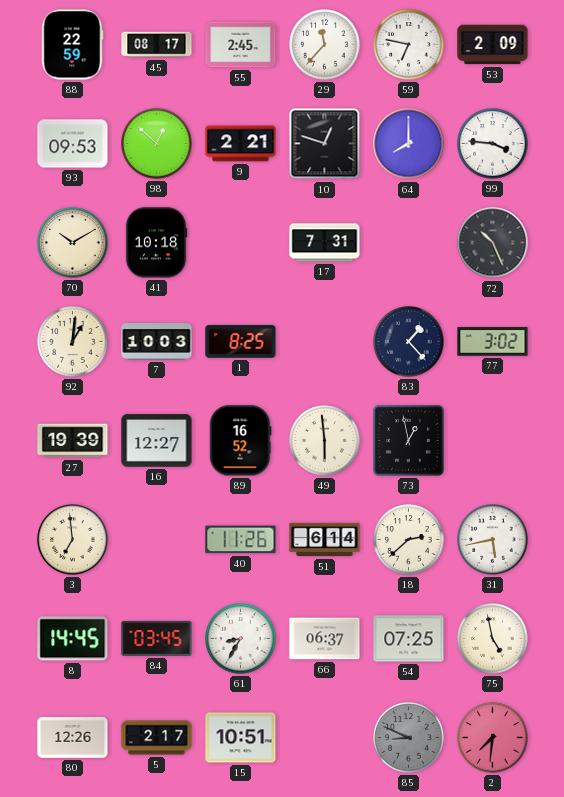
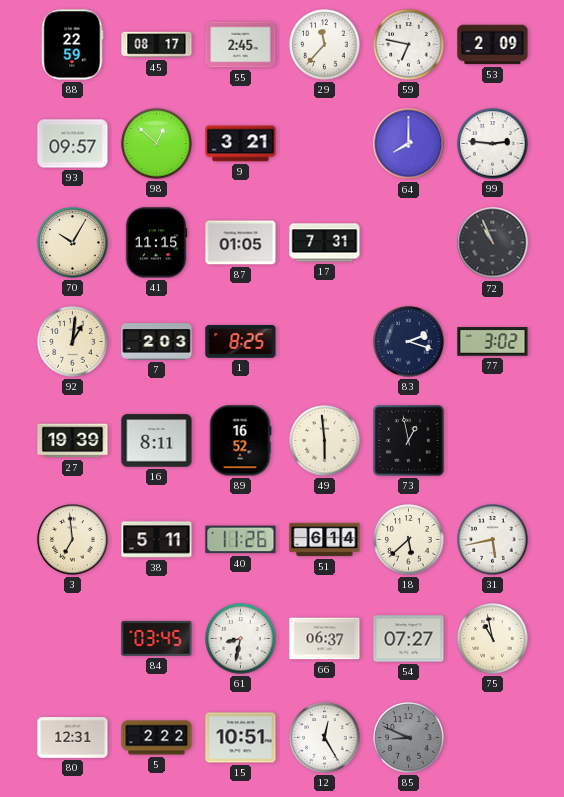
93: 09:53 -> 09:57 (73, 144)
9: 2:21 -> 3:21 (241, 144)
10: 12:48 -> none (325, 144)
99: 3:46 -> 2:46 (493, 144)
70: 10:10 -> 10:05 (73, 243)
41: 10:18 -> 11:15 (156, 243)
87: none -> 01:05 (241, 243)
72: 10:26 -> 10:56 (493, 243)
7: 10:03 -> 2:03 (157, 342)
83: 1:23 -> 2:18 (409, 342)
16: 12:27 -> 8:11 (157, 441)
38: none -> 5:11 (157, 540)
18: 2:38 -> 5:38 (409, 540)
8: 14:45 -> none (73, 639)
61: 8:35 -> 8:32 (241, 639)
54: 07:25 -> 07:27 (409, 639)
75: 4:58 -> 10:58 (493, 639)
80: 12:26 -> 12:31 (73, 738)
5: 2:17 -> 2:22 (157, 738)
12: none -> 12:25 (325, 738)
2: 7:31 -> none (493, 738)
